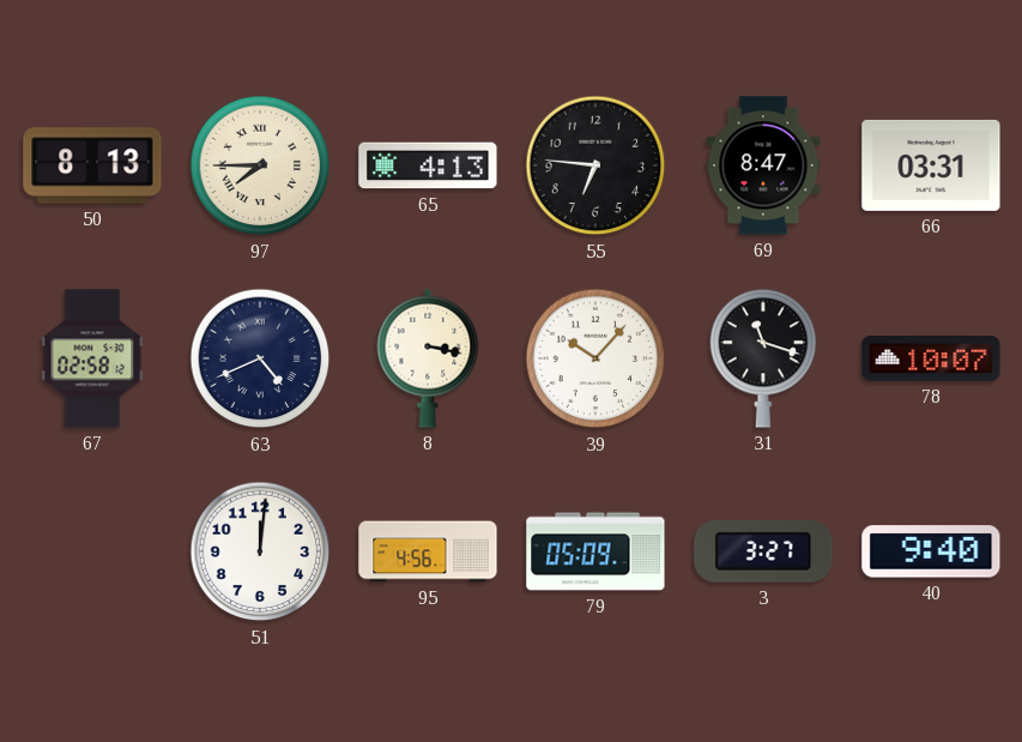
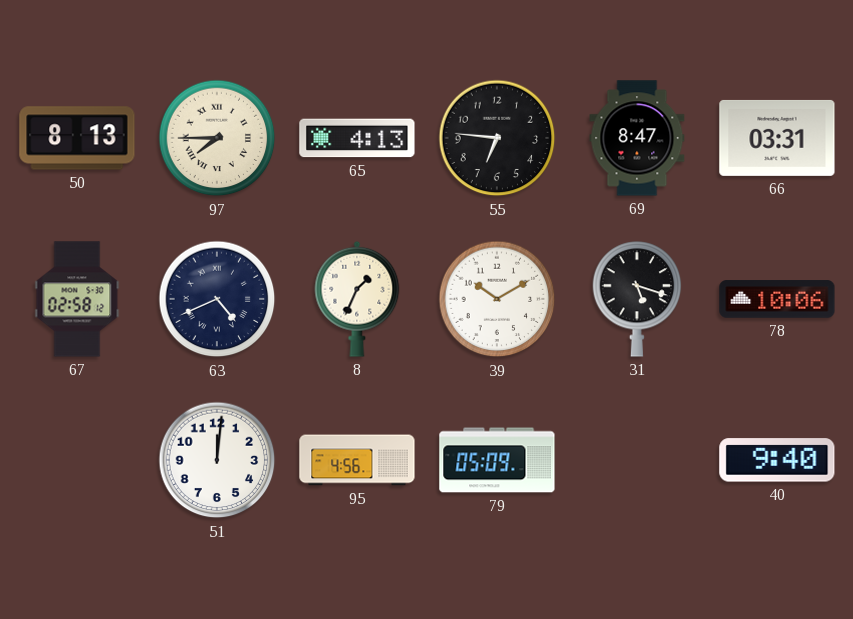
8: 3:17 -> 1:34 (357, 299)
39: 10:07 -> 10:10 (497, 299)
31: 11:18 -> 5:18 (637, 299)
78: 10:07 -> 10:06 (777, 299)
3: 3:27 -> none (763, 551)
